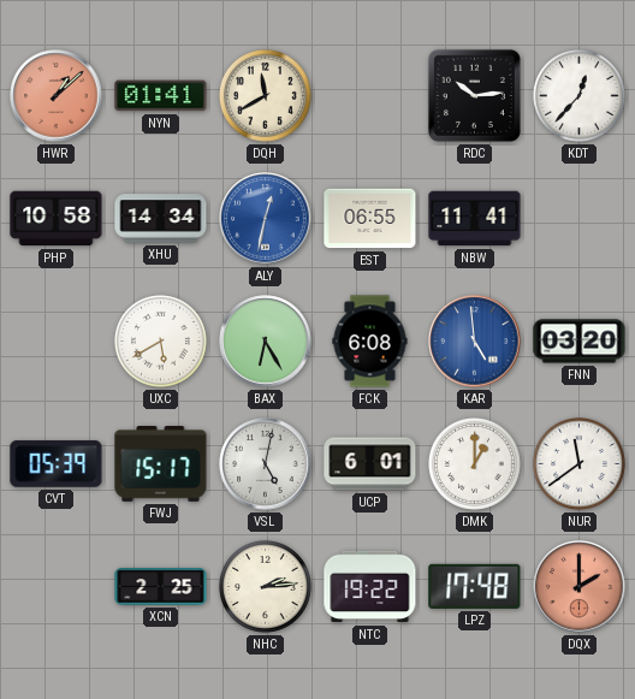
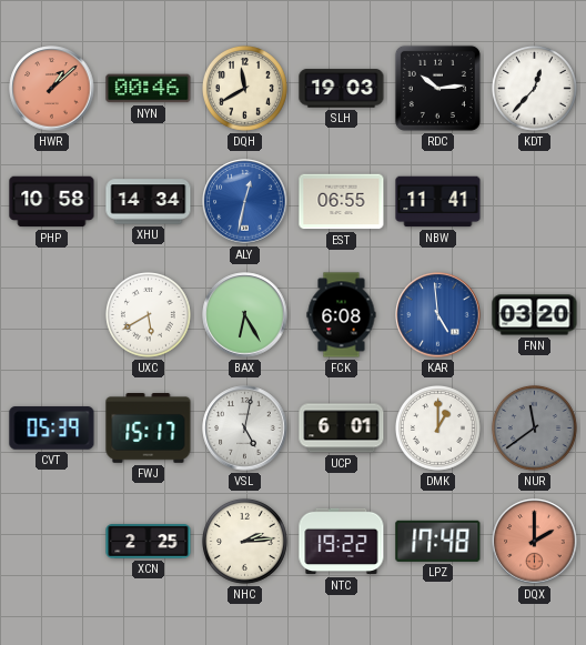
NYN: 01:41 -> 00:46 (149, 89)
SLH: none -> 19:03 (342, 89)
NUR dial: white -> grey (534, 427)
